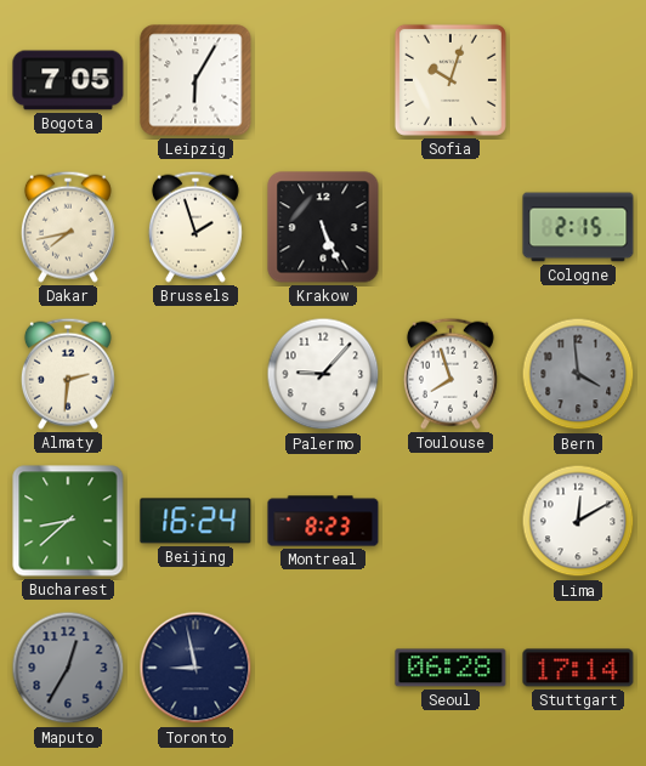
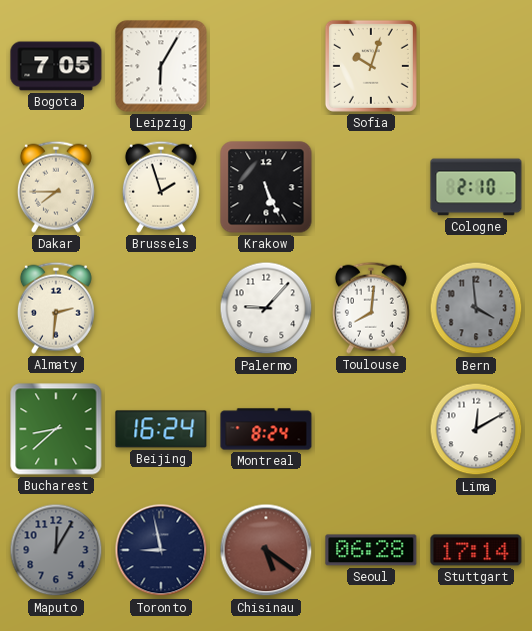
Dakar: 7:43 -> 7:45 (56, 187)
Cologne: 2:15 -> 2:10 (476, 187)
Toulouse: 7:57 -> 8:01 (371, 308)
Montreal: 8:23 -> 8:24 (266, 429)
Maputo: 12:35 -> 12:05 (56, 550)
Chisinau: none -> 5:21 (266, 550)
